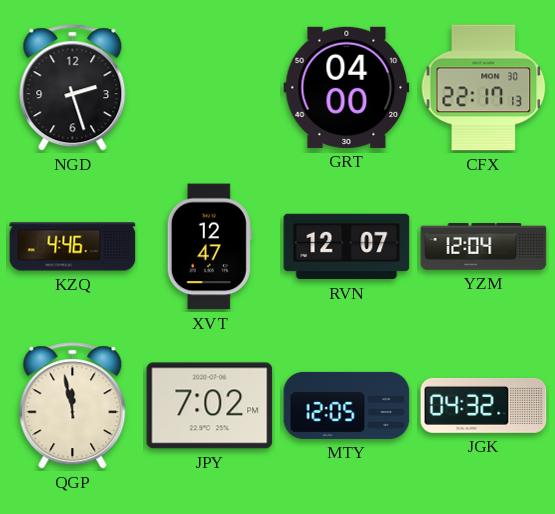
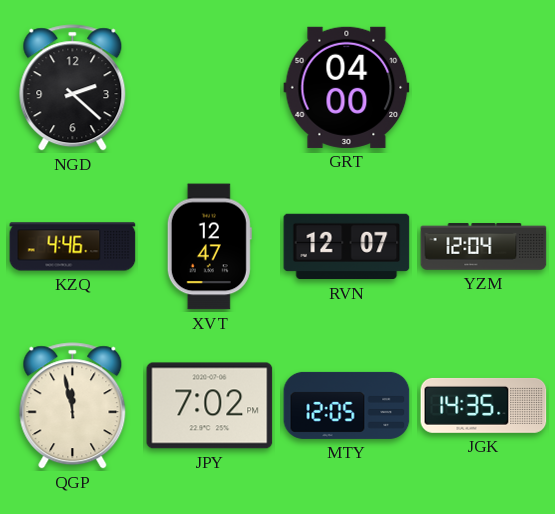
NGD: 2:27 -> 2:22 (73, 88)
CFX: 22:17 -> none (484, 88)
JGK: 04:32 -> 14:35 (484, 405)
